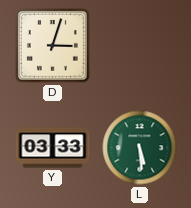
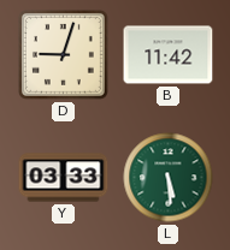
D: 3:03 -> 9:03 (63, 54)
B: none -> 11:42 (169, 55)
